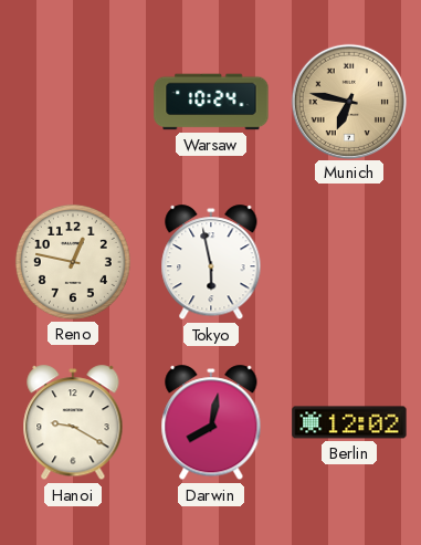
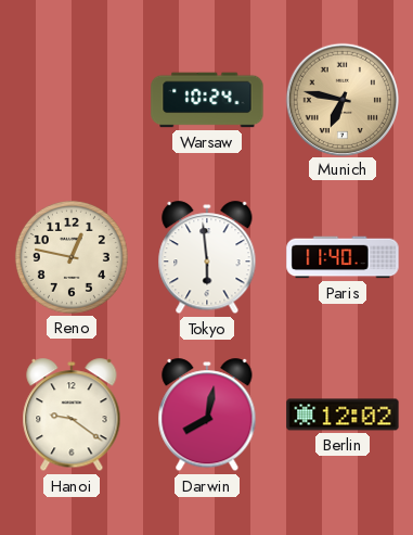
Tokyo: 5:58 -> 5:59 (207, 258)
Paris: none -> 11:40 (343, 257)
Hanoi: 9:20 -> 9:21 (72, 416)
